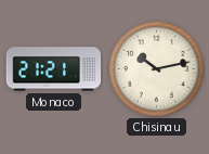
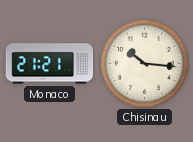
Chisinau: 10:13 -> 10:16 (145, 64)
